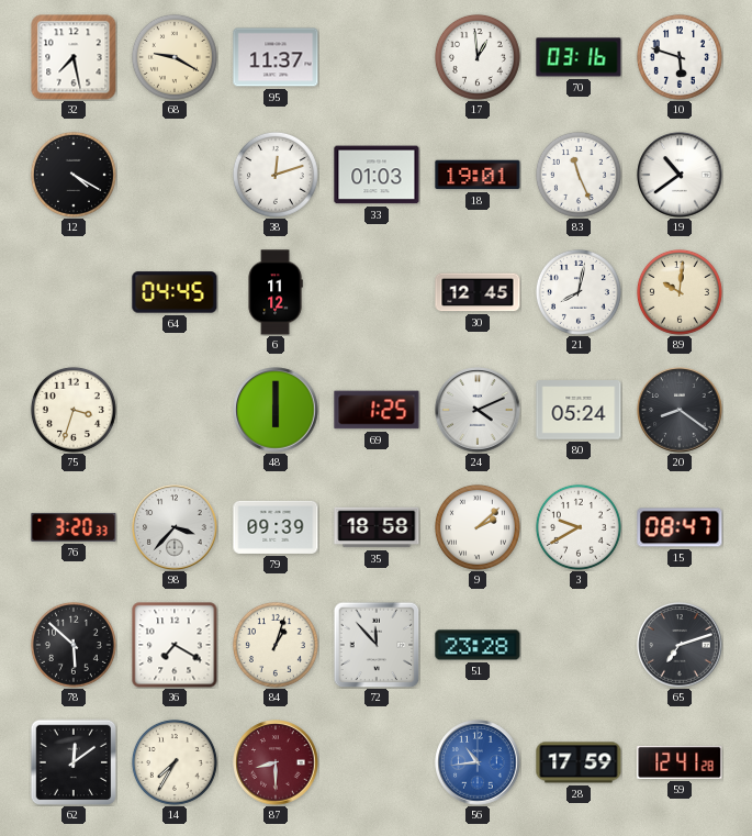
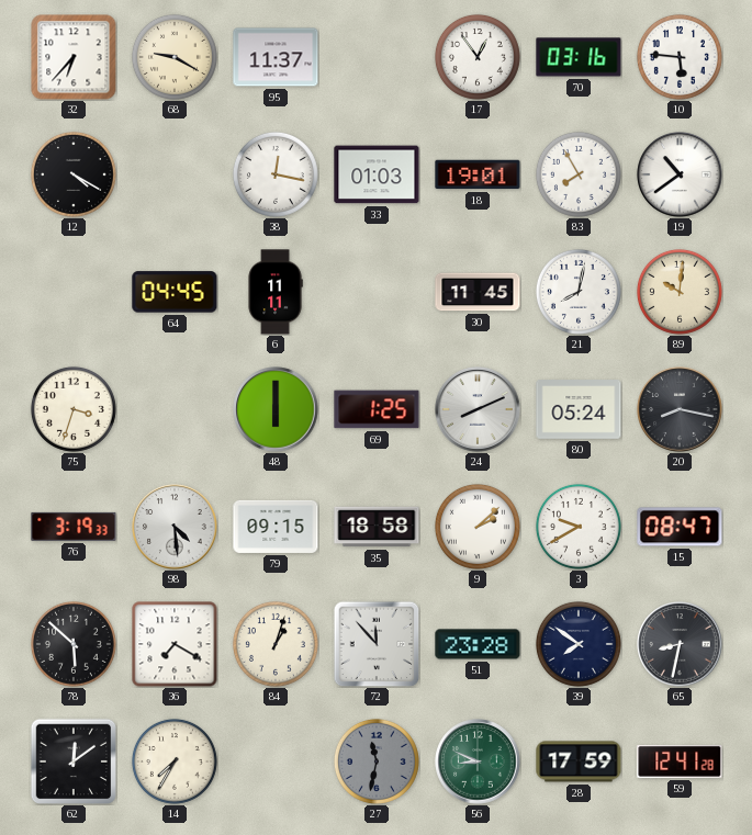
32: 7:28 -> 6:37 (74, 57)
17: 12:59 -> 12:54 (478, 57)
10: 5:48 -> 5:46 (680, 57)
38: 12:12 -> 12:17 (276, 174)
83: 11:26 -> 7:55 (579, 174)
6: 11:12 -> 11:11 (276, 292)
30: 12:45 -> 11:45 (478, 292)
24: 4:11 -> 8:11 (478, 409)
20: 8:21 -> 8:17 (680, 409)
76: 3:20 -> 3:19 (74, 527)
98: 3:37 -> 4:29 (175, 527)
79: 09:39 -> 09:15 (276, 527)
39: none -> 7:51 (579, 644)
65: 7:12 -> 8:32 (680, 644)
87: 8:30 -> none (276, 762)
27: none -> 11:32 (377, 761)
56: 10:44 -> 8:49 (478, 761)
56 dial: blue -> green (478, 761)
